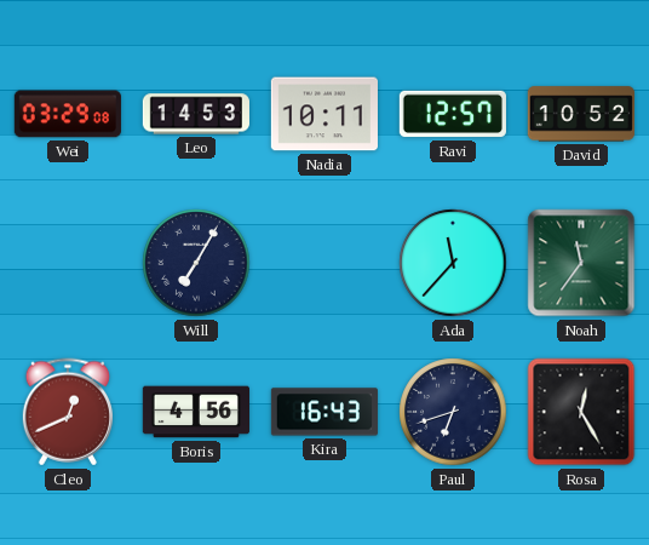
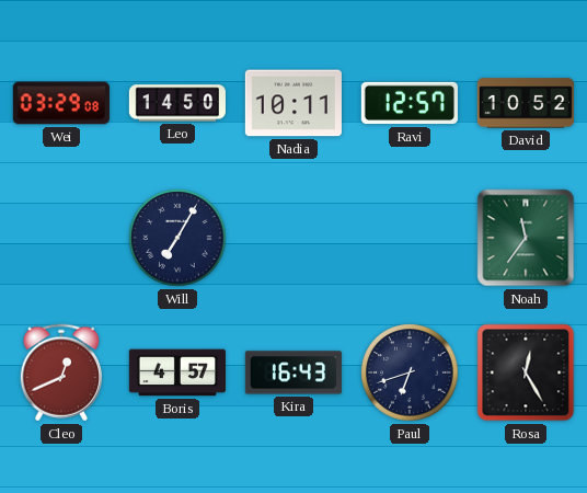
Leo: 14:53 -> 14:50 (177, 103)
Ada: 11:37 -> none (453, 263)
Boris: 4:56 -> 4:57 (176, 372)
